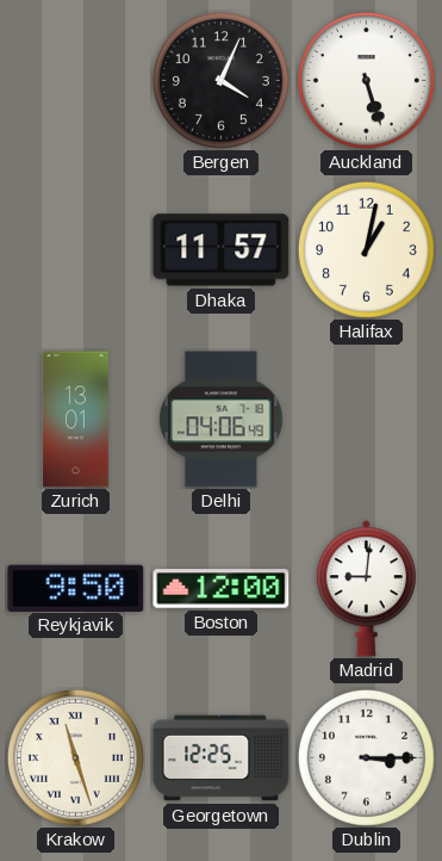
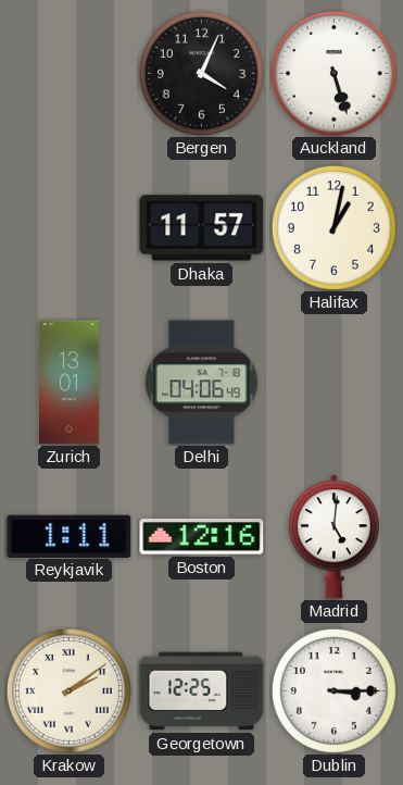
Reykjavik: 9:50 -> 1:11 (70, 536)
Boston: 12:00 -> 12:16 (202, 537)
Madrid: 9:01 -> 5:01 (333, 537)
Krakow: 11:27 -> 2:09 (68, 690)
